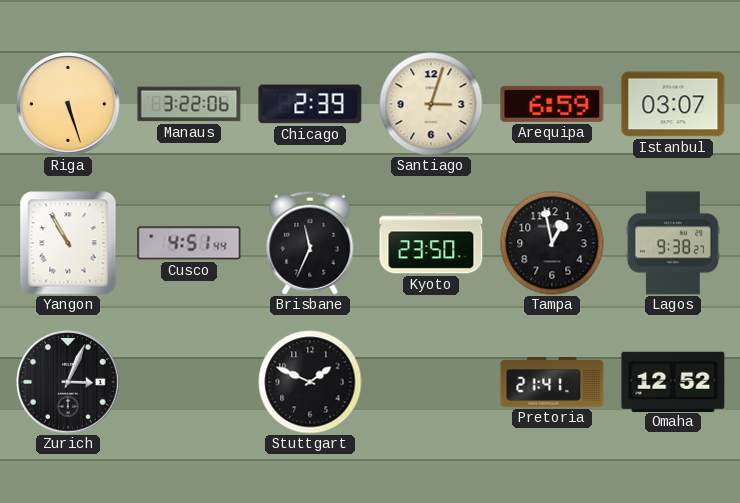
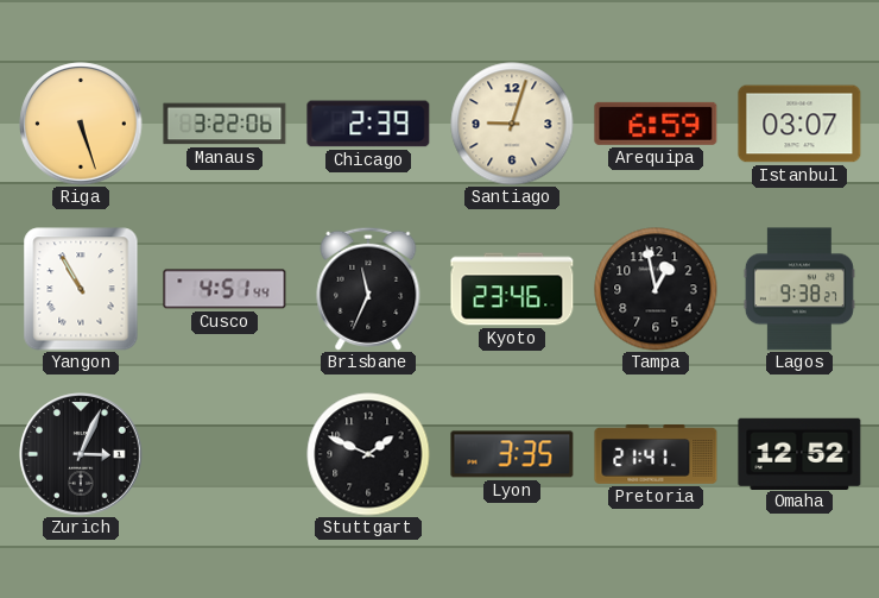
Santiago: 3:03 -> 9:03 (512, 124)
Kyoto: 23:50 -> 23:46 (512, 289)
Lyon: none -> 3:35 (512, 454)
